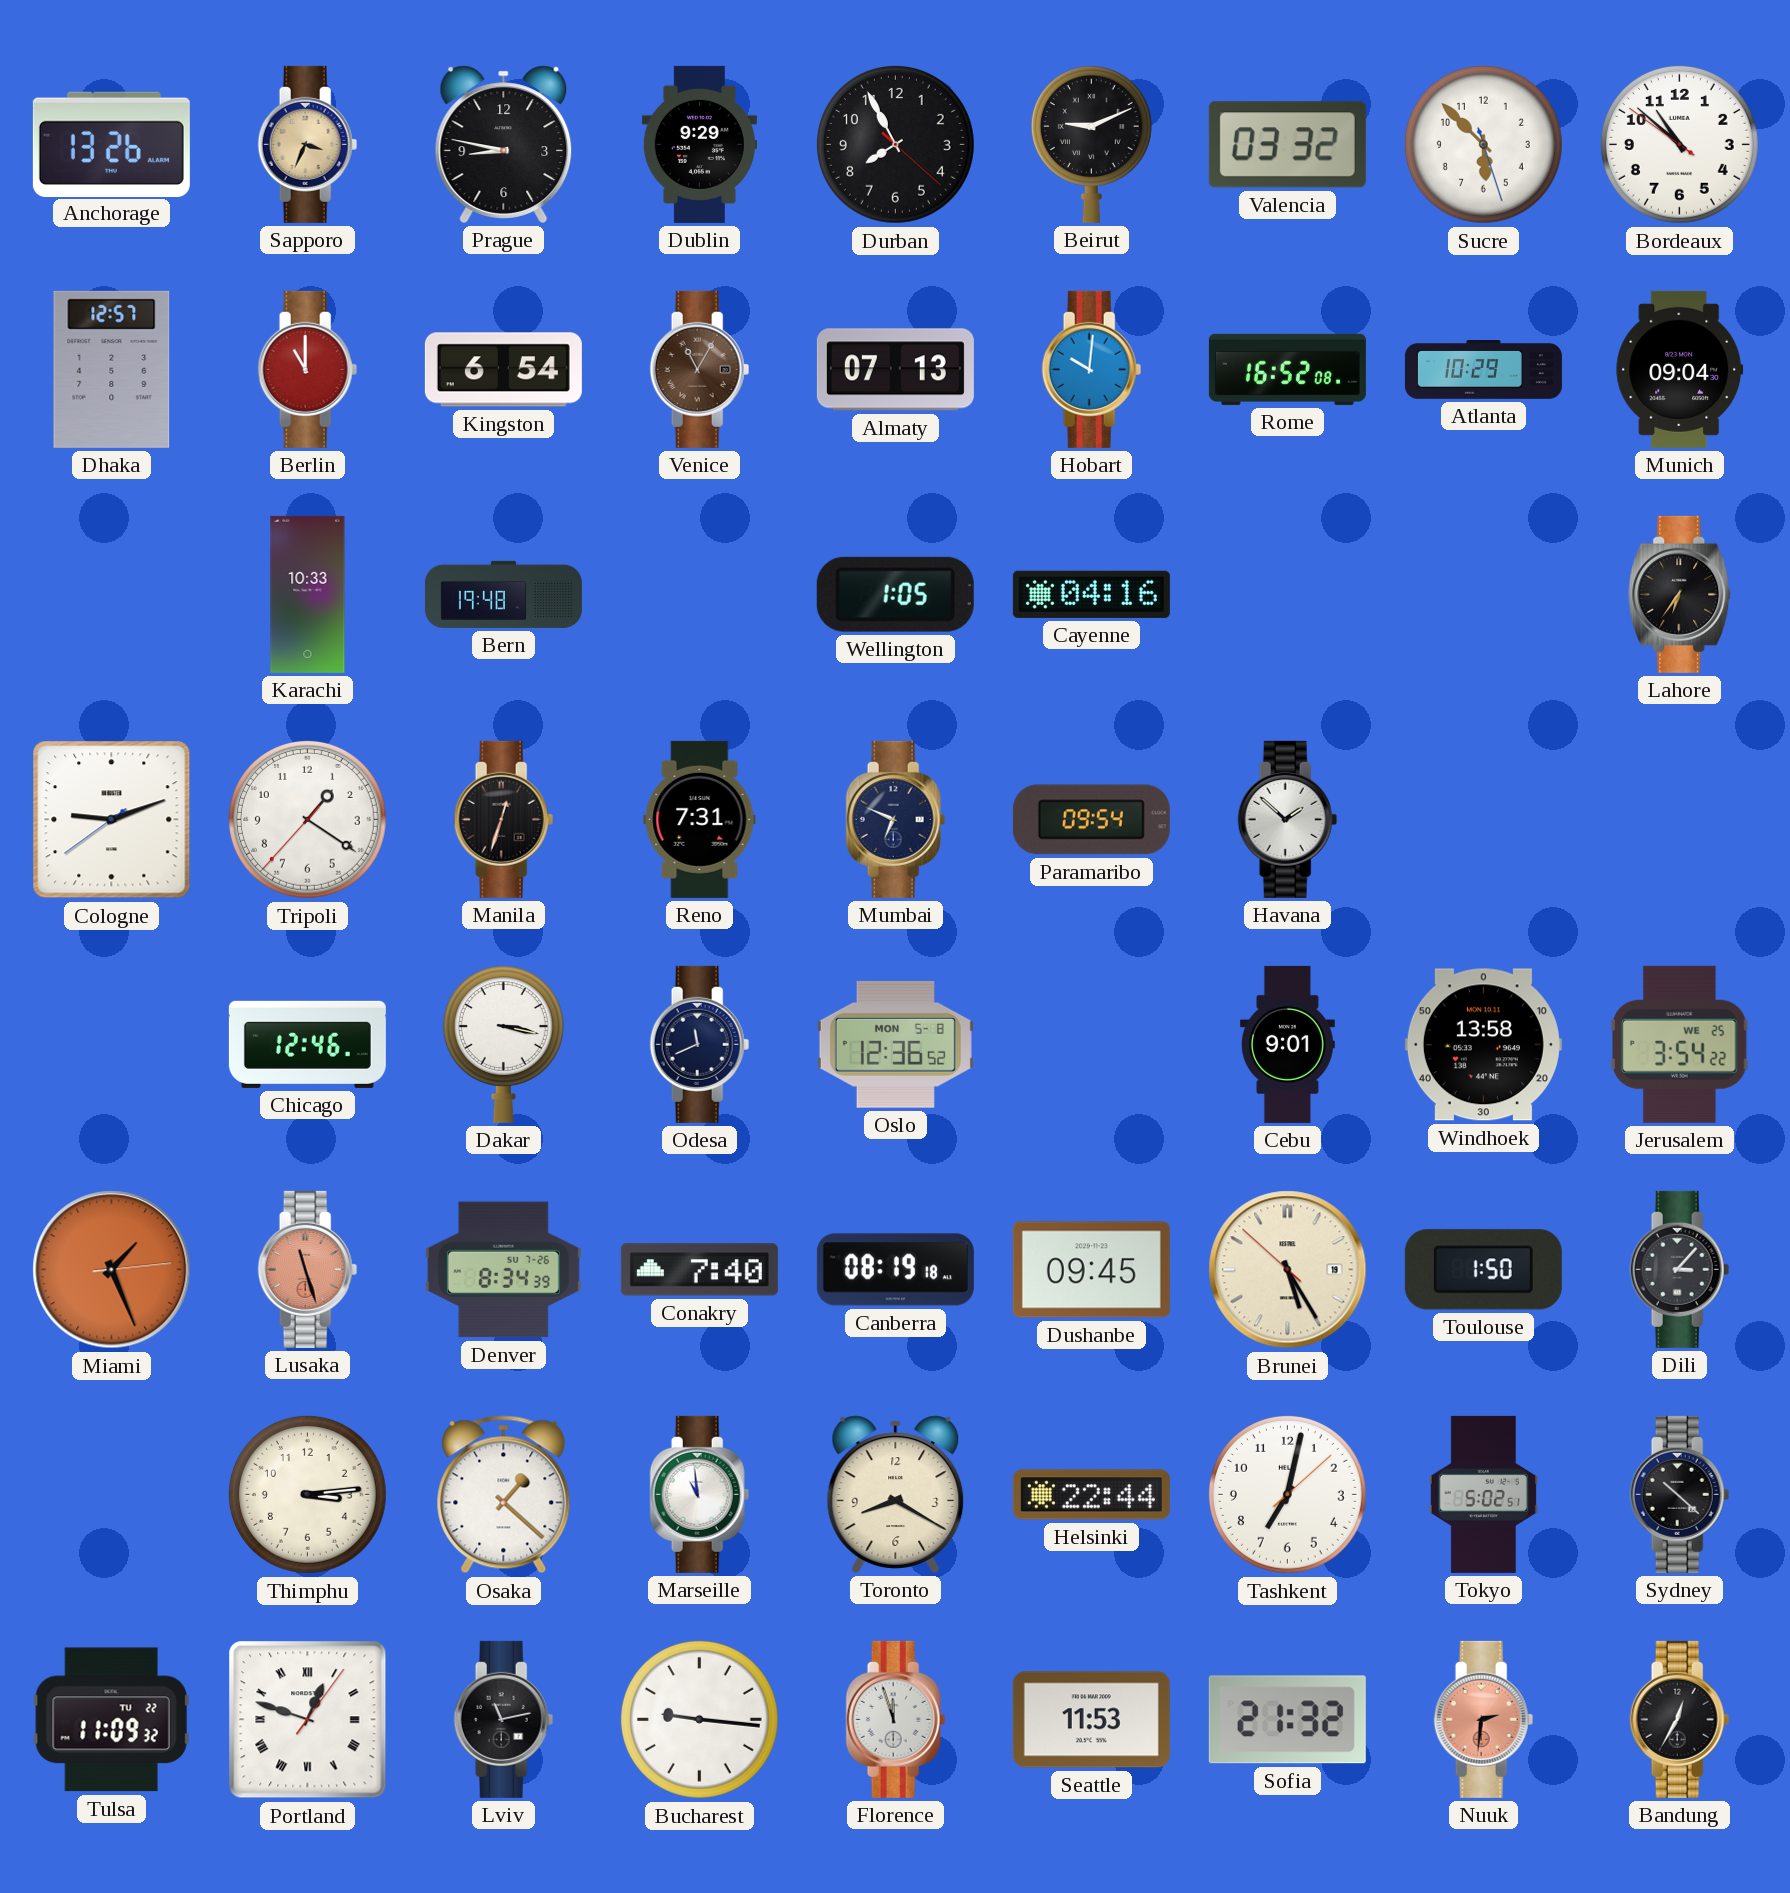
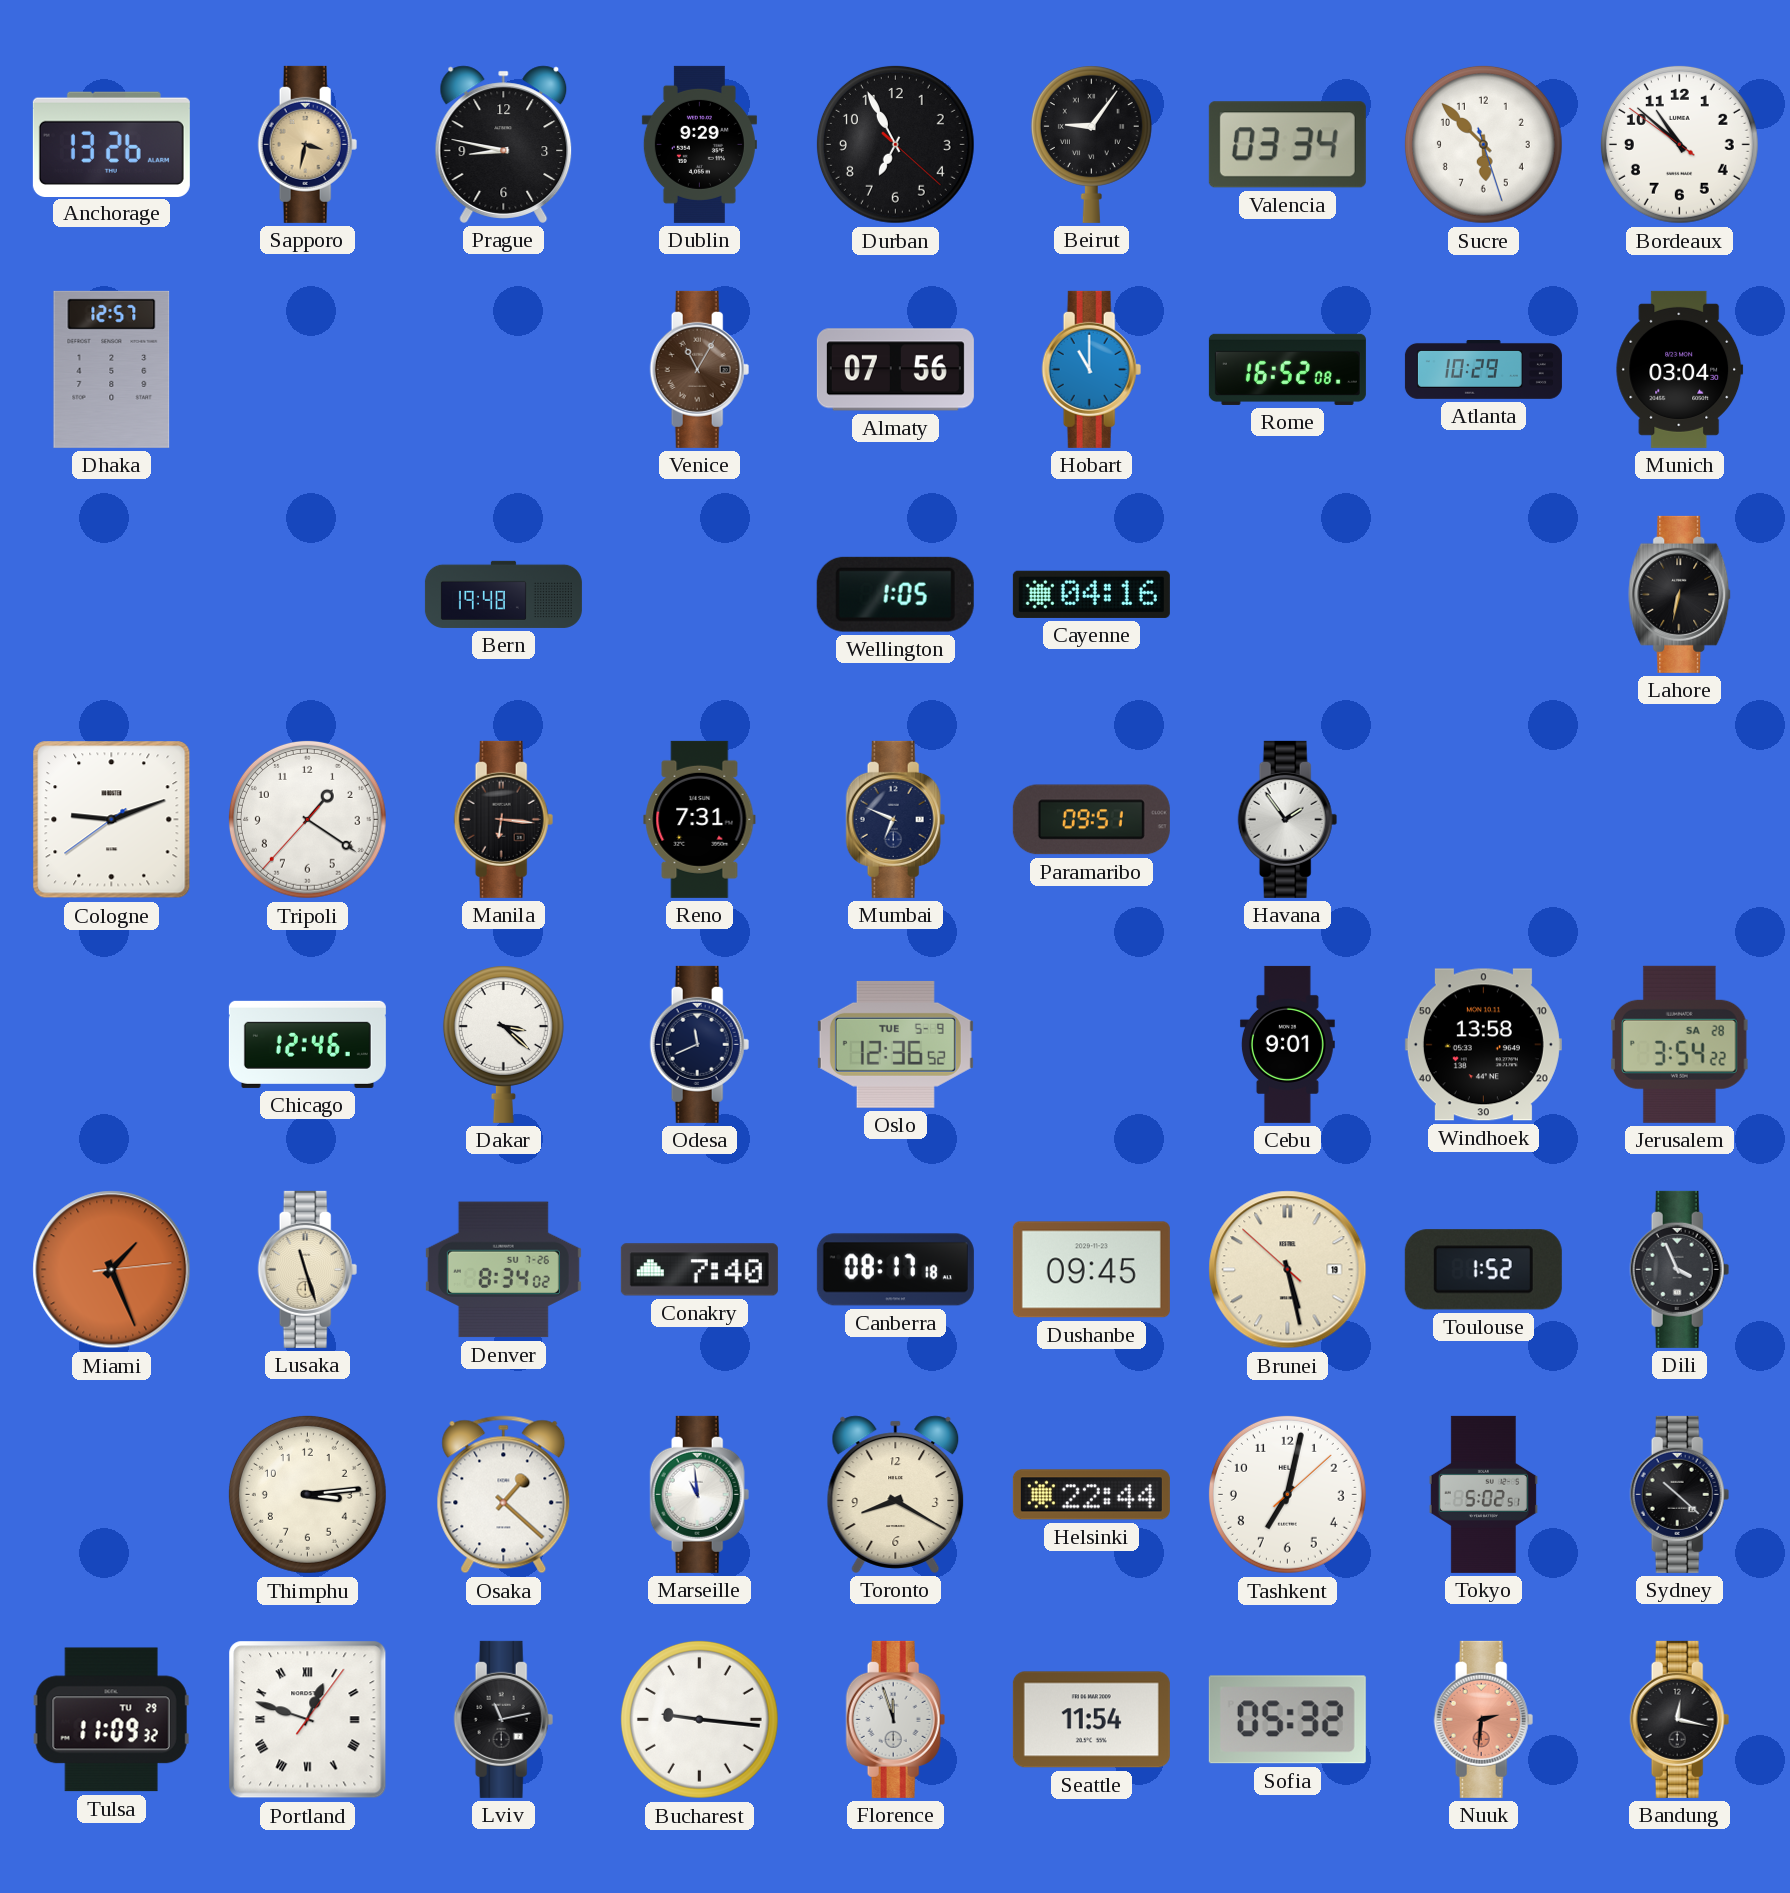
Sapporo: 3:34 -> 3:32 (308, 144)
Durban: 7:55 -> 6:55 (895, 144)
Beirut: 9:11 -> 9:06 (1091, 144)
Valencia: 03:32 -> 03:34 (1287, 145)
Berlin: 11:00 -> none (308, 369)
Kingston: 6:54 -> none (503, 370)
Almaty: 07:13 -> 07:56 (895, 370)
Hobart: 10:01 -> 11:00 (1092, 369)
Munich: 09:04 -> 03:04 (1680, 369)
Karachi: 10:33 -> none (308, 594)
Lahore: 6:36 -> 6:32 (1680, 594)
Manila: 12:33 -> 6:16 (504, 819)
Paramaribo: 09:54 -> 09:51 (1091, 820)
Havana: 1:52 -> 1:54 (1288, 819)
Dakar: 3:17 -> 3:22 (503, 1044)
Oslo date: MON 5-8 -> TUE 5-9 (895, 1044)
Jerusalem date: WE 25 -> SA 28 (1680, 1044)
Lusaka dial: salmon -> cream (308, 1269)
Denver: 8:34:39 -> 8:34:02 (503, 1270)
Canberra: 08:19 -> 08:17 (895, 1270)
Brunei: 5:24 -> 5:27 (1288, 1270)
Toulouse: 1:50 -> 1:52 (1483, 1270)
Dili: 3:07 -> 3:56 (1680, 1269)
Tulsa date: TU 22 -> TU 29 (111, 1720)
Seattle: 11:53 -> 11:54 (1091, 1720)
Sofia: 21:32 -> 05:32 (1287, 1720)
Bandung: 12:35 -> 12:17 (1680, 1719)
